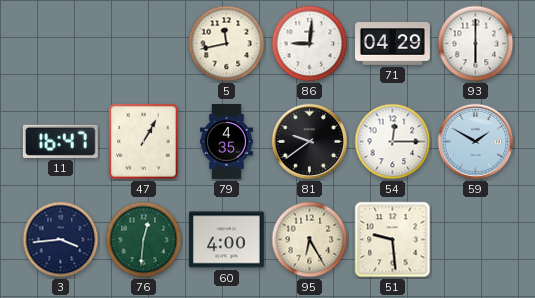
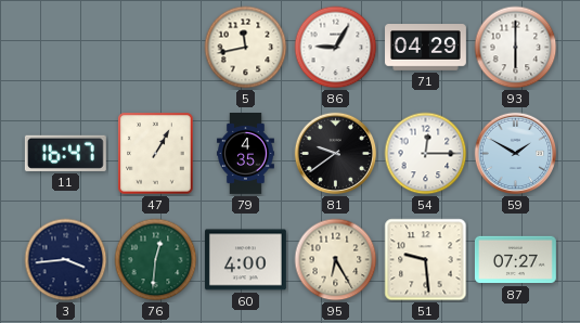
86: 9:01 -> 9:05 (336, 48)
87: none -> 07:27 (516, 260)
